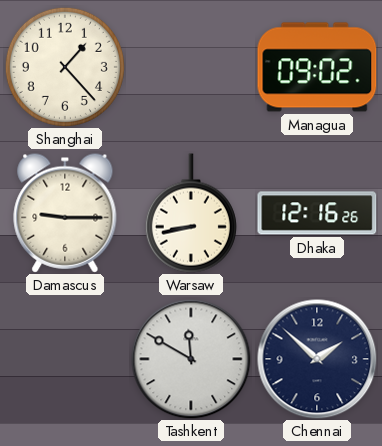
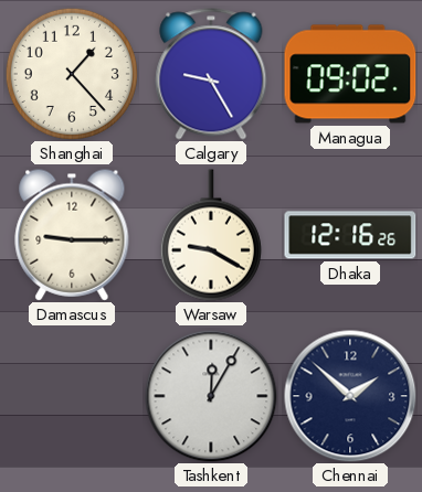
Calgary: none -> 9:25 (211, 74)
Warsaw: 8:43 -> 9:20 (211, 235)
Tashkent: 11:50 -> 12:05 (211, 396)
